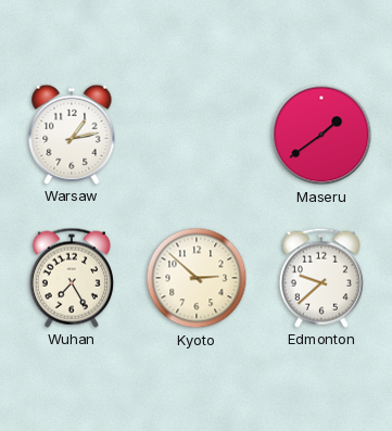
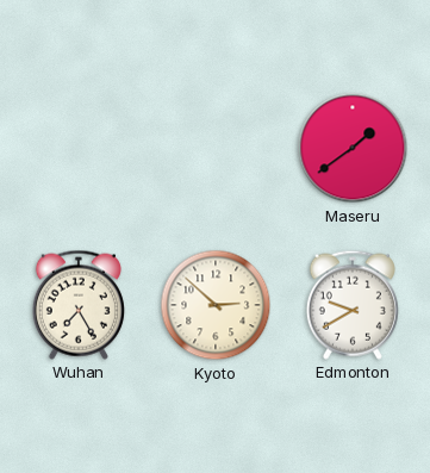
Warsaw: 1:13 -> none (72, 135)
Edmonton: 9:38 -> 9:40 (353, 305)
